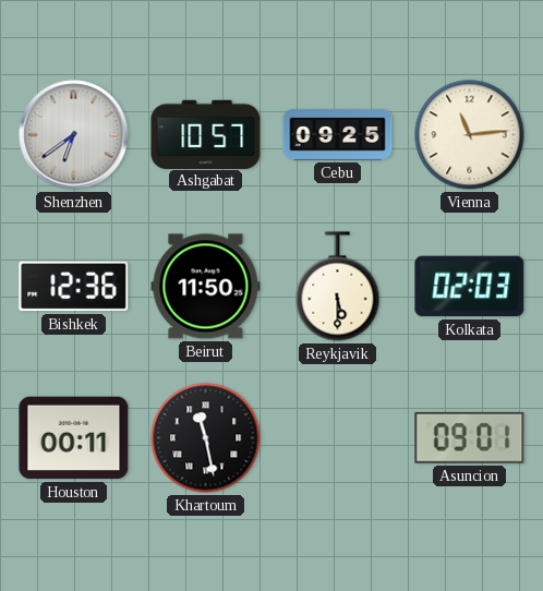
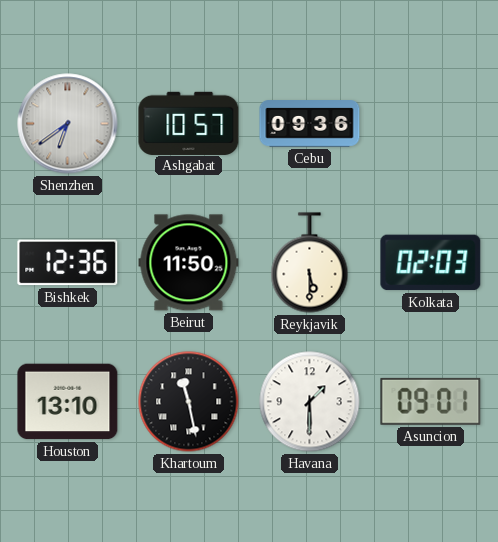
Cebu: 09:25 -> 09:36 (310, 124)
Vienna: 11:14 -> none (470, 135)
Houston: 00:11 -> 13:10 (68, 402)
Havana: none -> 1:30 (310, 402)
